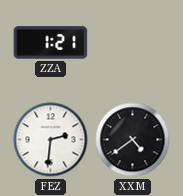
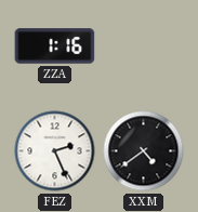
ZZA: 1:21 -> 1:16 (55, 47)
FEZ: 2:31 -> 2:26 (55, 151)
